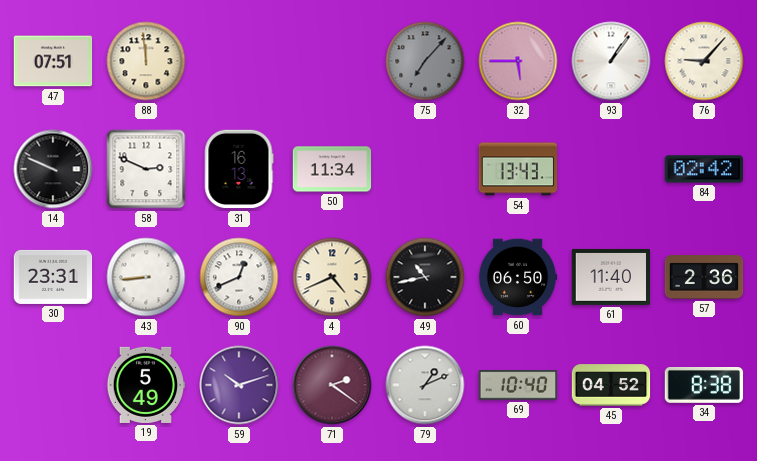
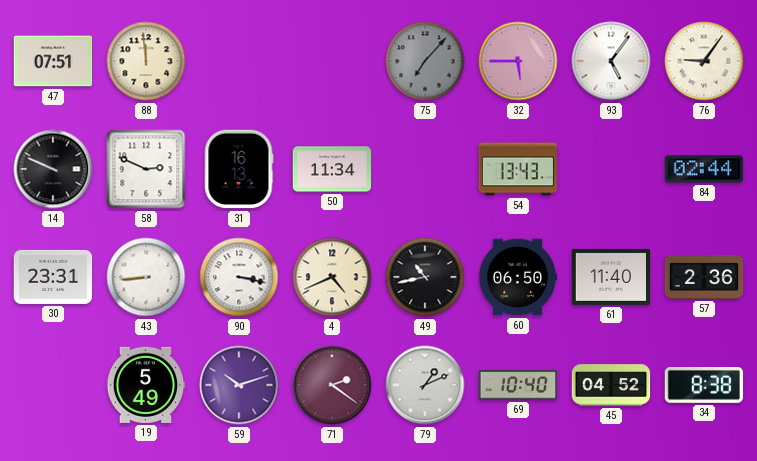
93: 1:06 -> 5:06 (611, 61)
76: 9:07 -> 9:06 (704, 61)
84: 02:42 -> 02:44 (704, 169)
90: 12:41 -> 3:17 (239, 277)
